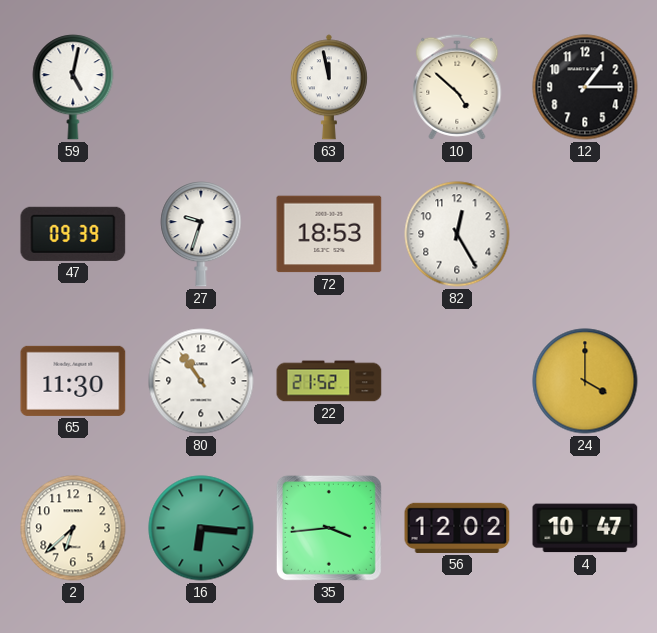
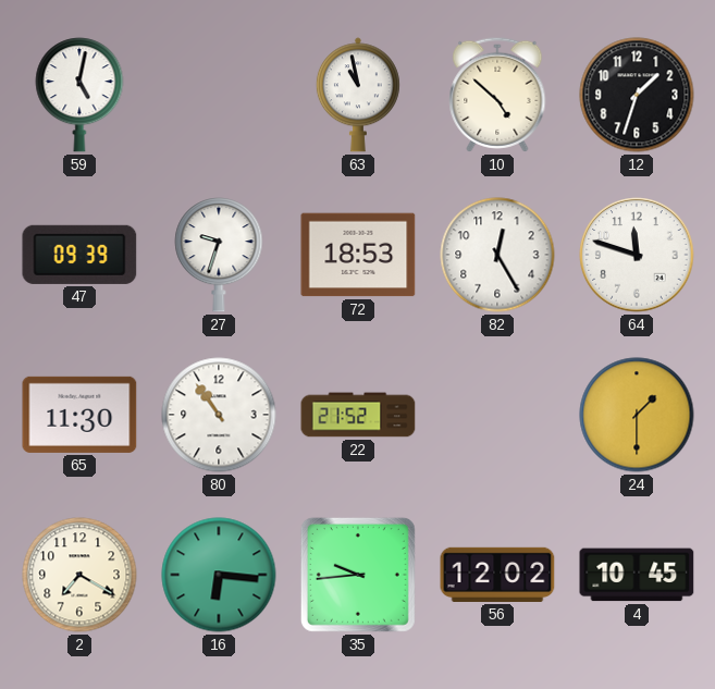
63: 11:58 -> 10:58 (358, 95)
12: 1:15 -> 1:33 (637, 95)
64: none -> 11:48 (637, 255)
24: 4:00 -> 1:30 (637, 415)
2: 6:38 -> 7:20 (79, 575)
35: 3:44 -> 9:44 (358, 575)
4: 10:47 -> 10:45 (637, 575)
